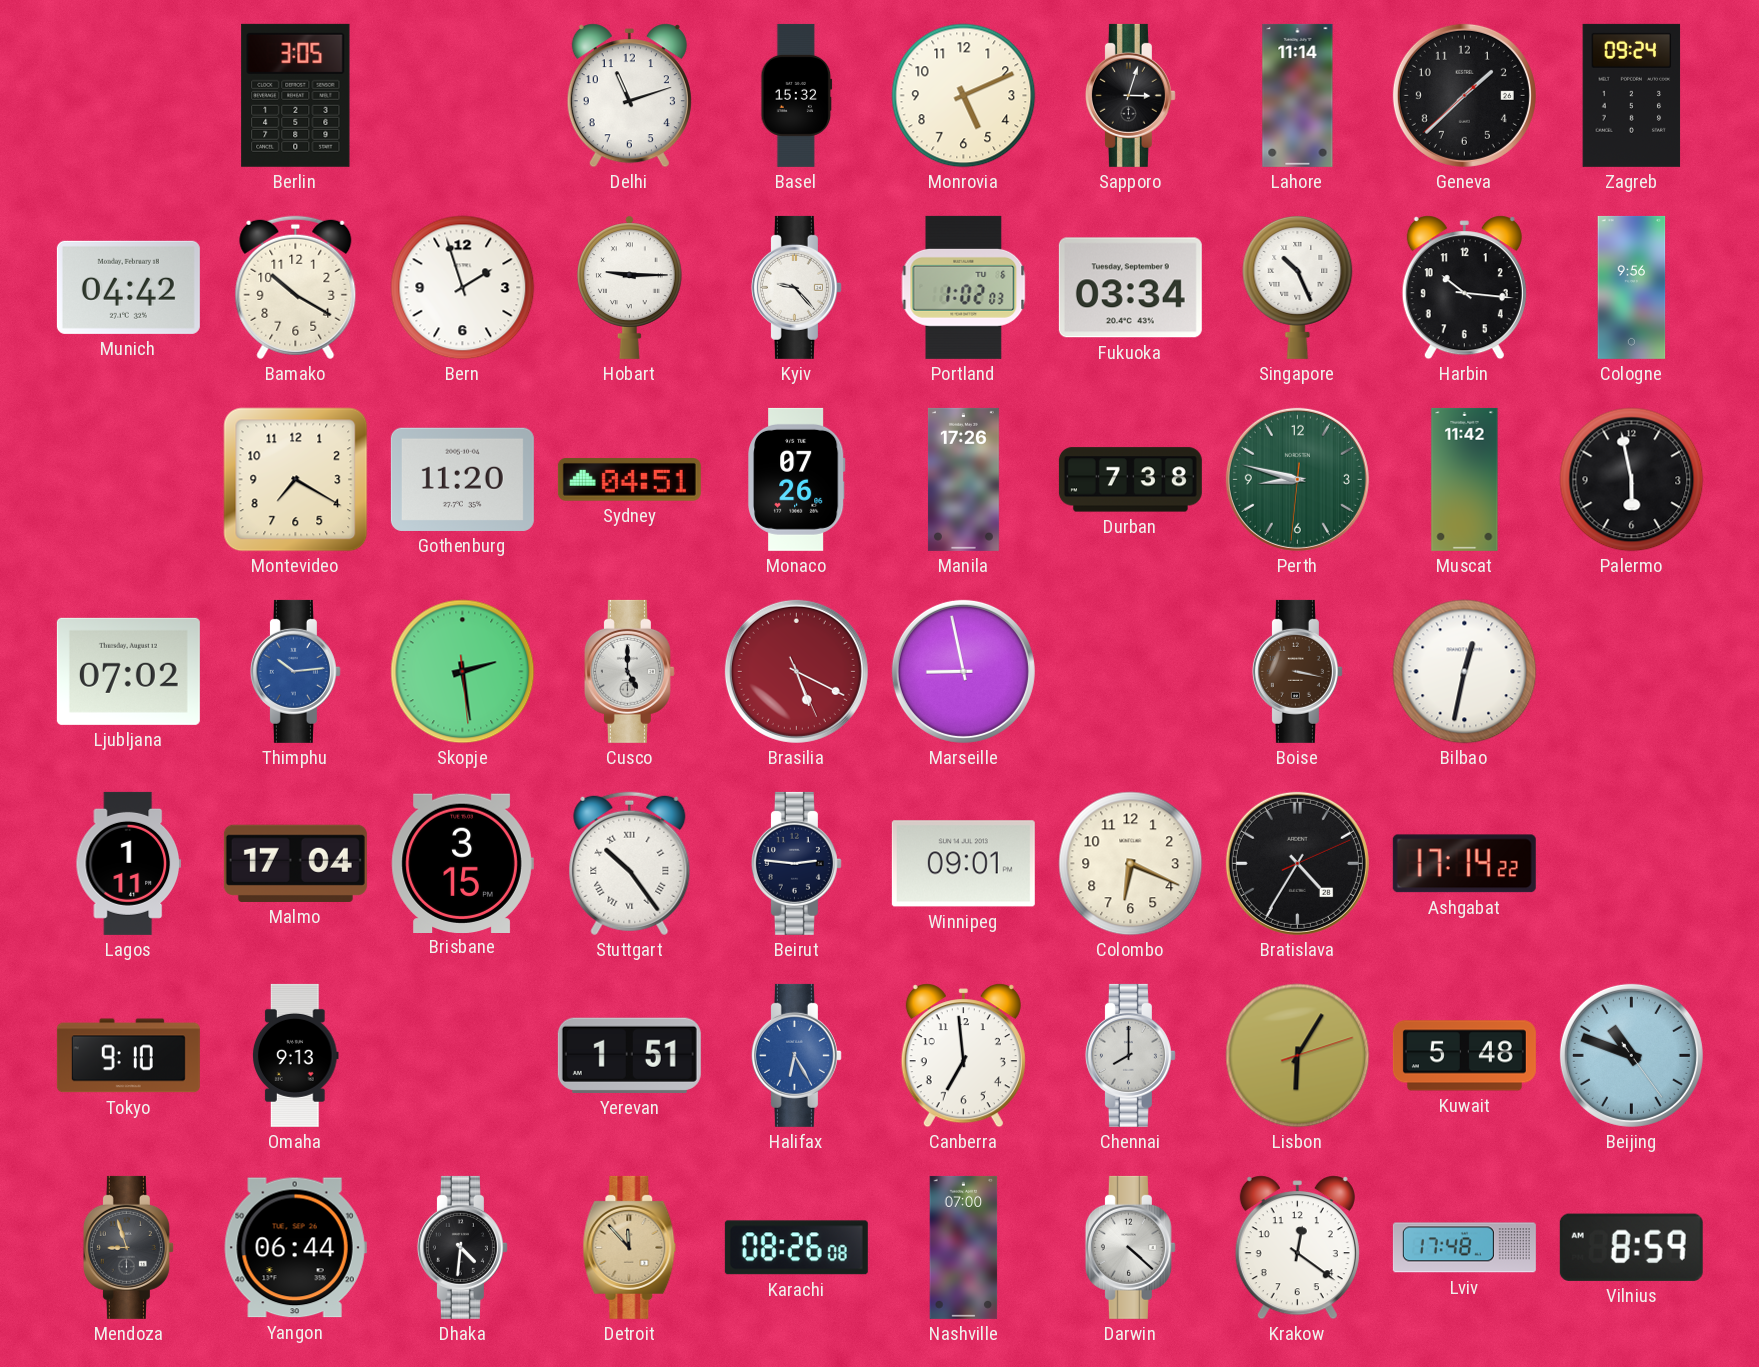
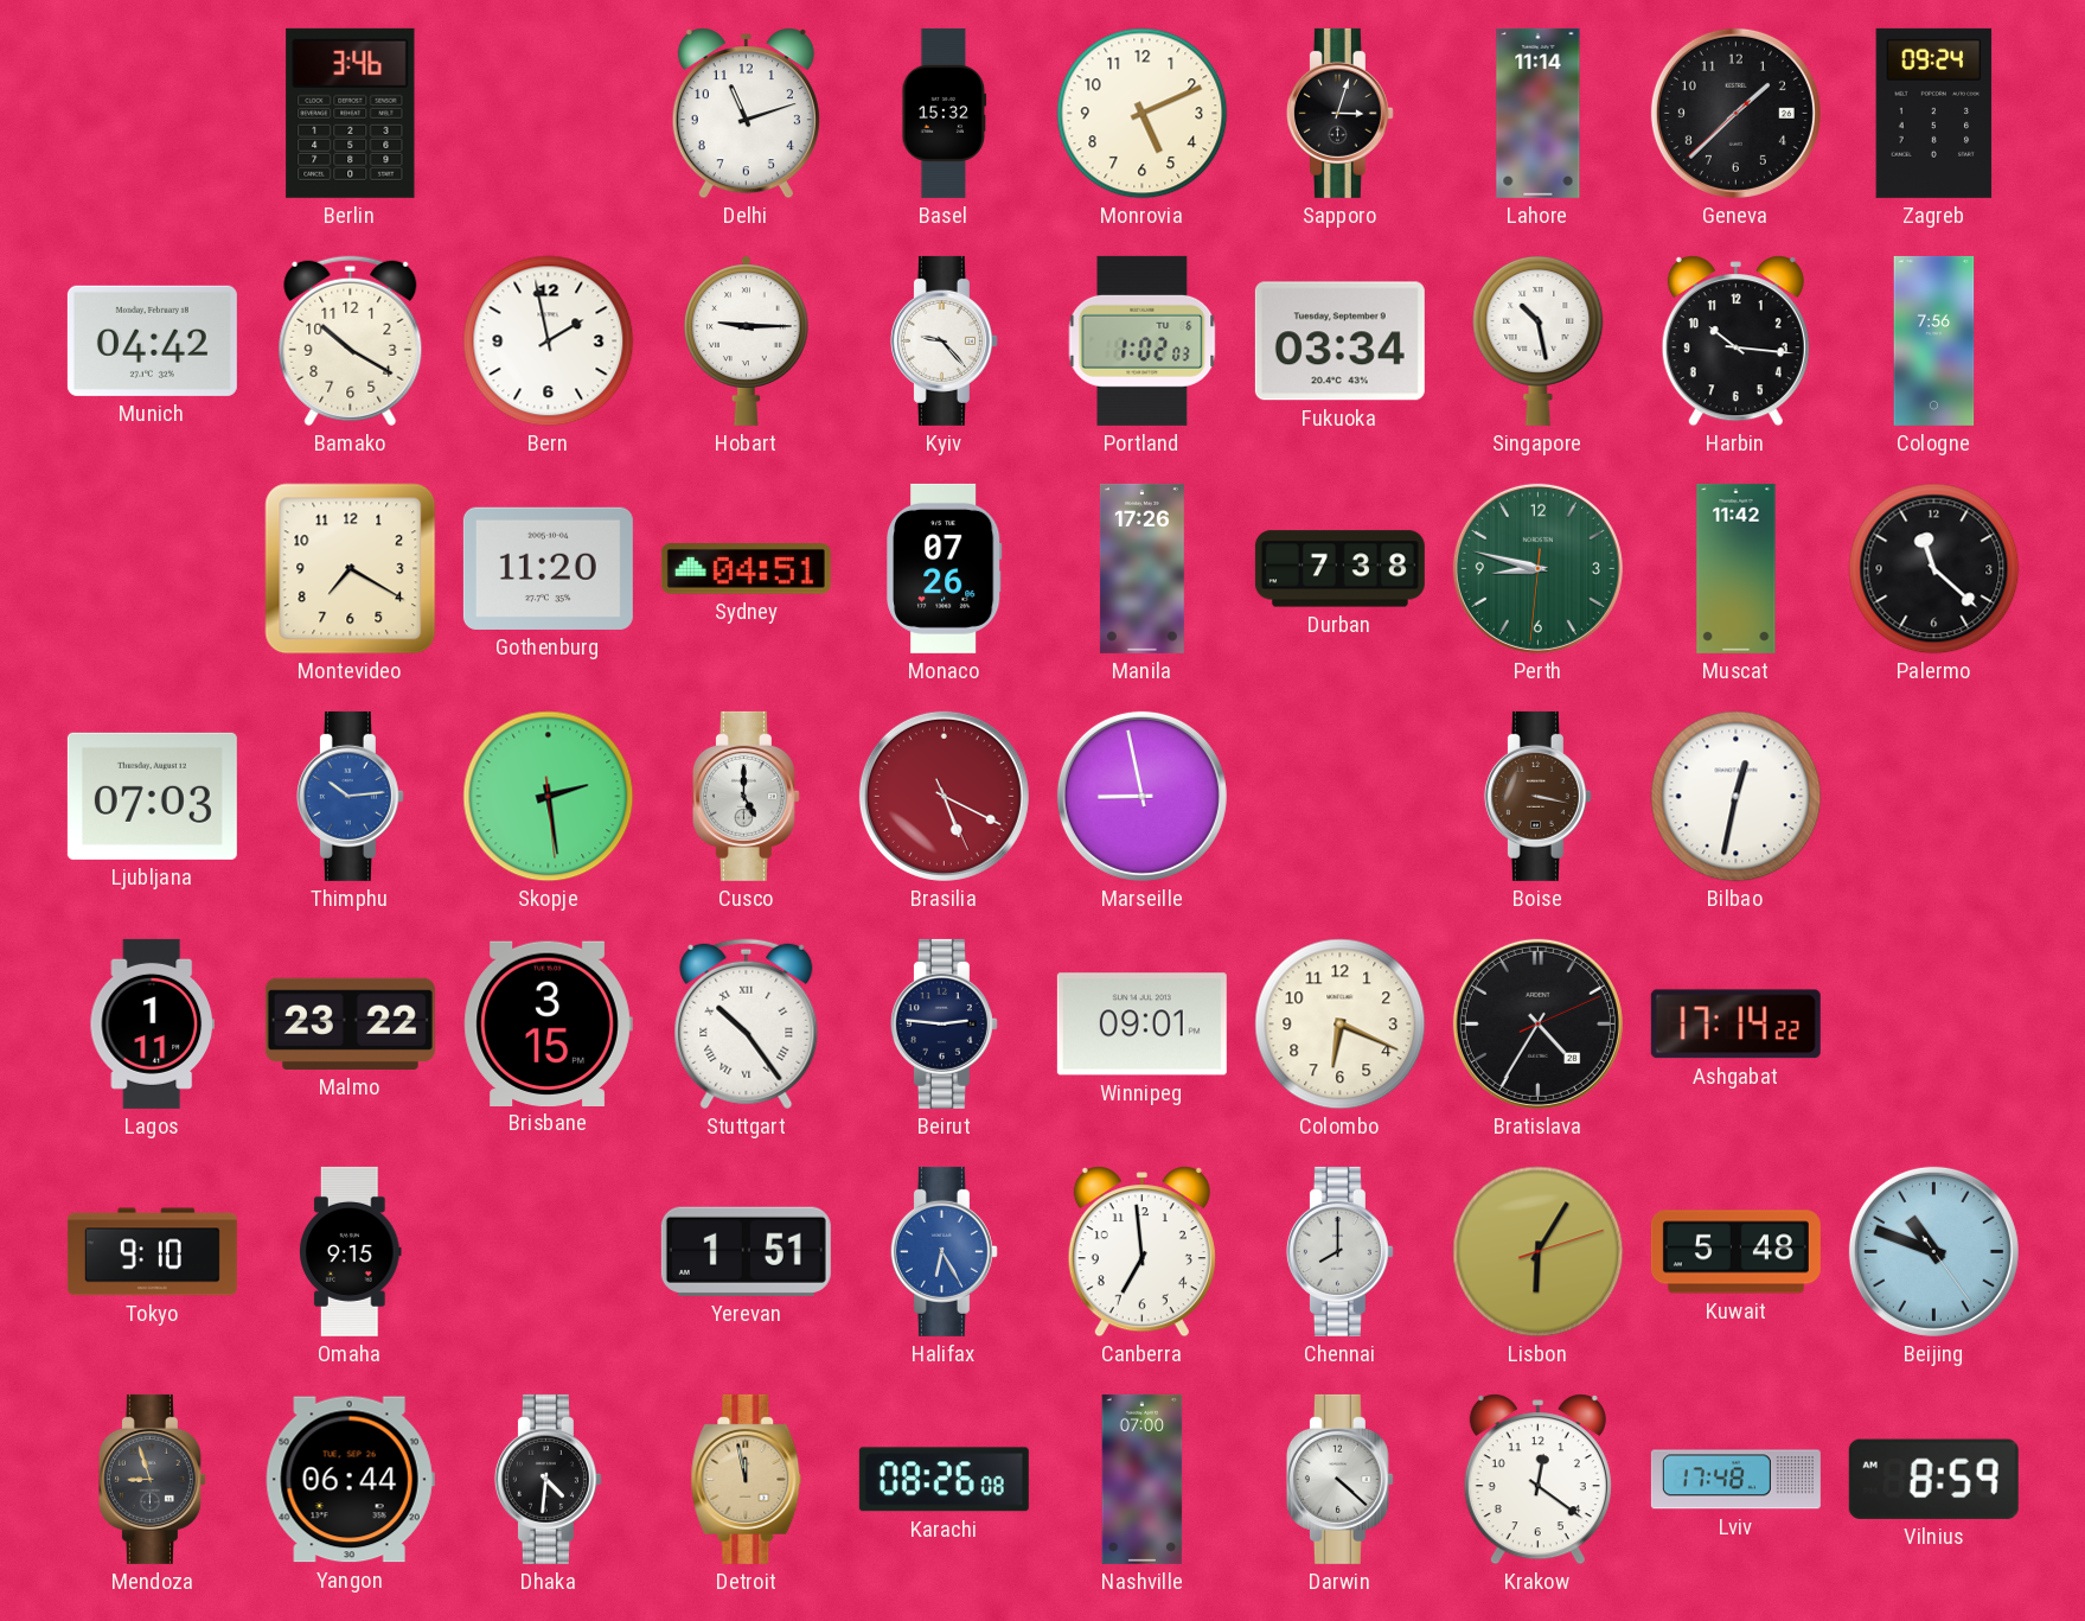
Berlin: 3:05 -> 3:46 (351, 113)
Bern: 1:57 -> 1:58 (549, 342)
Singapore: 10:26 -> 10:28 (1539, 340)
Cologne: 9:56 -> 7:56 (1934, 340)
Palermo: 5:58 -> 11:22 (1934, 569)
Ljubljana: 07:02 -> 07:03 (152, 796)
Malmo: 17:04 -> 23:22 (350, 1023)
Omaha: 9:13 -> 9:15 (351, 1251)
Detroit: 11:53 -> 11:58 (747, 1479)
